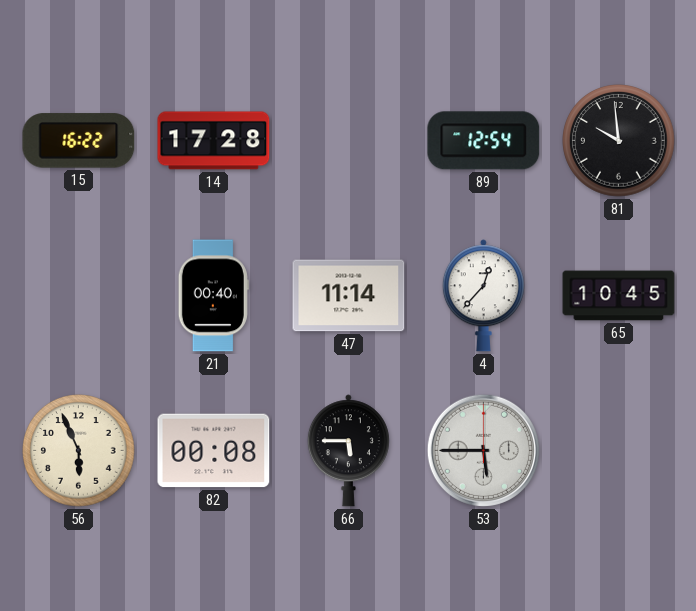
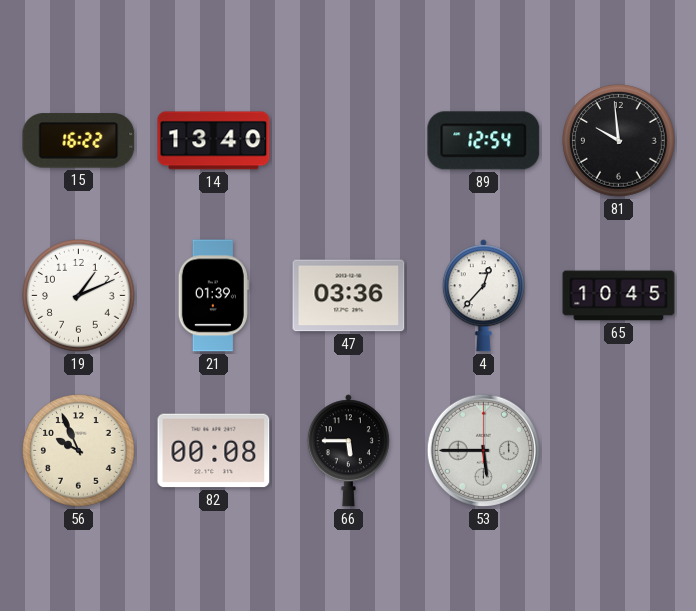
14: 17:28 -> 13:40 (214, 141)
19: none -> 1:11 (79, 296)
21: 00:40 -> 01:39 (213, 296)
47: 11:14 -> 03:36 (349, 296)
56: 5:56 -> 9:56 (79, 451)
